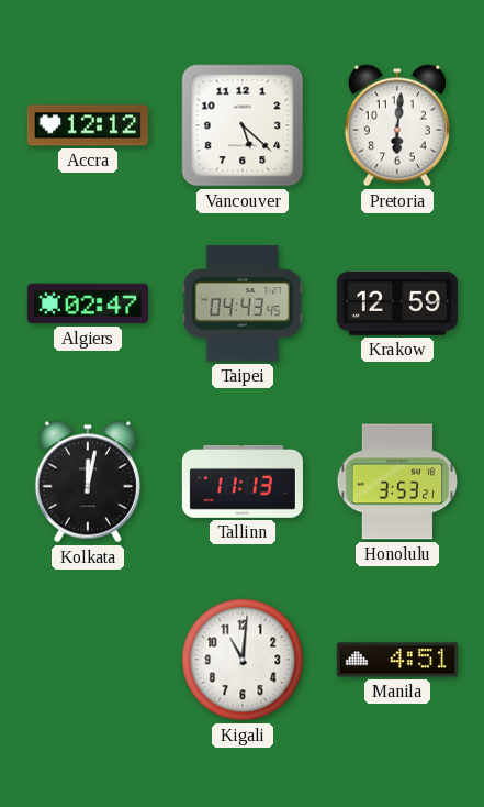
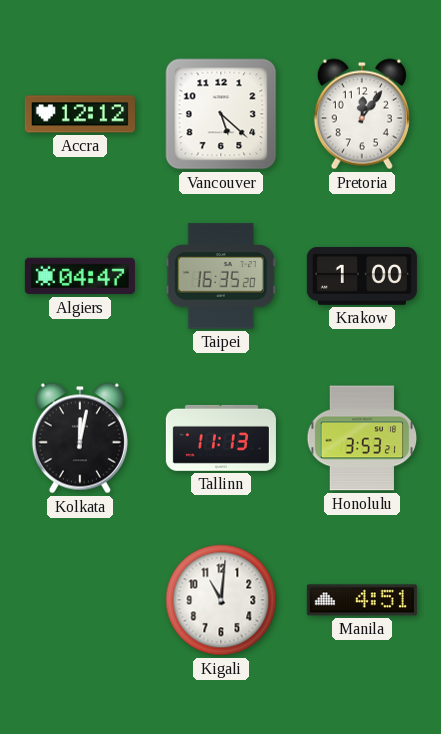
Pretoria: 6:01 -> 12:06 (362, 114)
Algiers: 02:47 -> 04:47 (80, 276)
Taipei: 04:43 -> 16:35 (221, 276)
Krakow: 12:59 -> 1:00 (362, 276)
